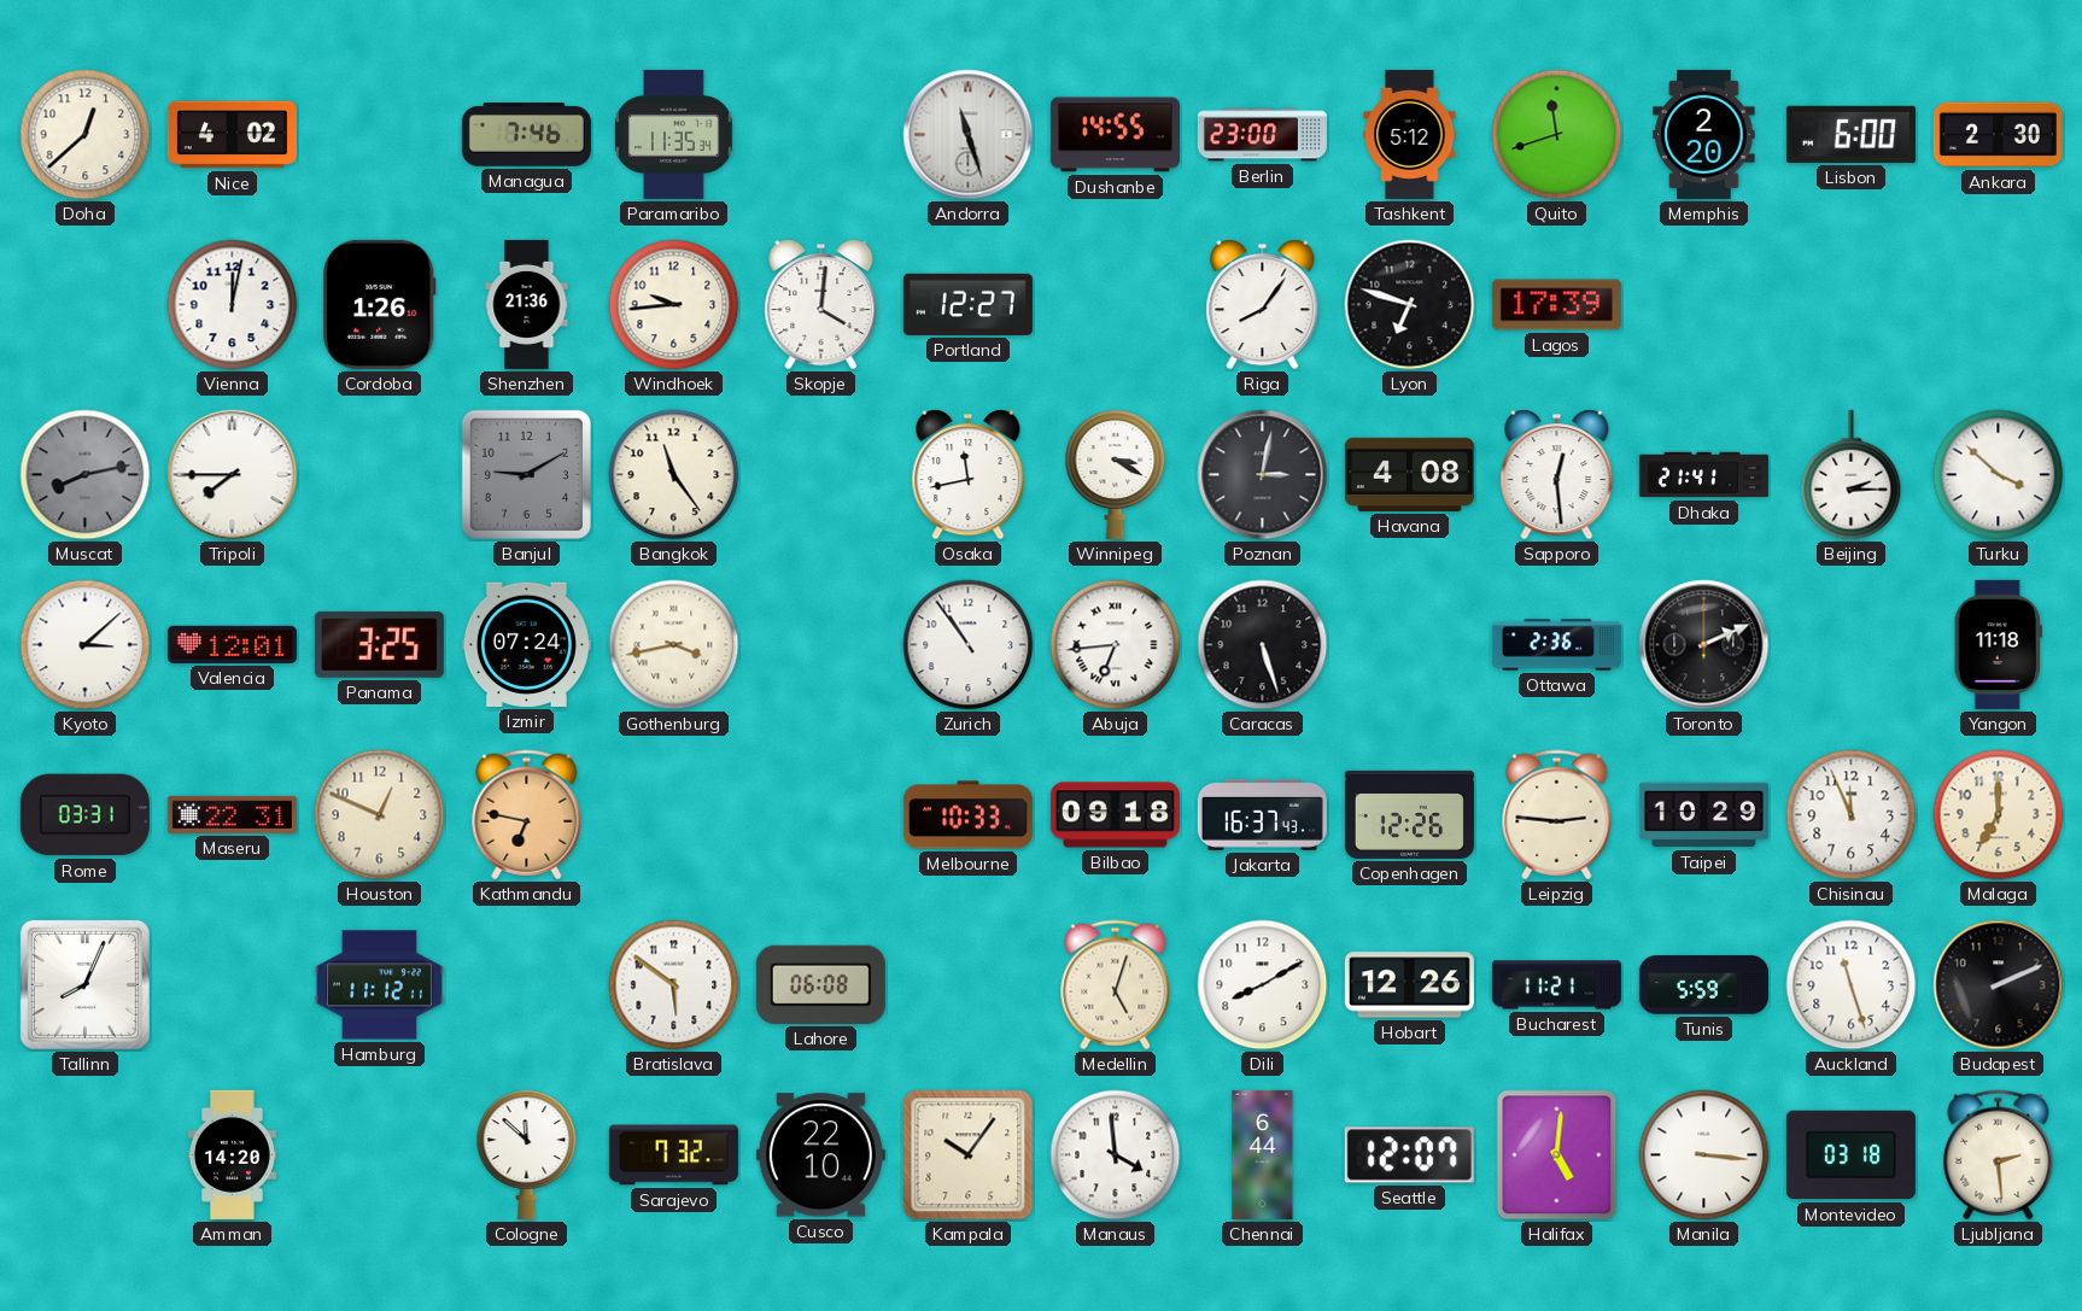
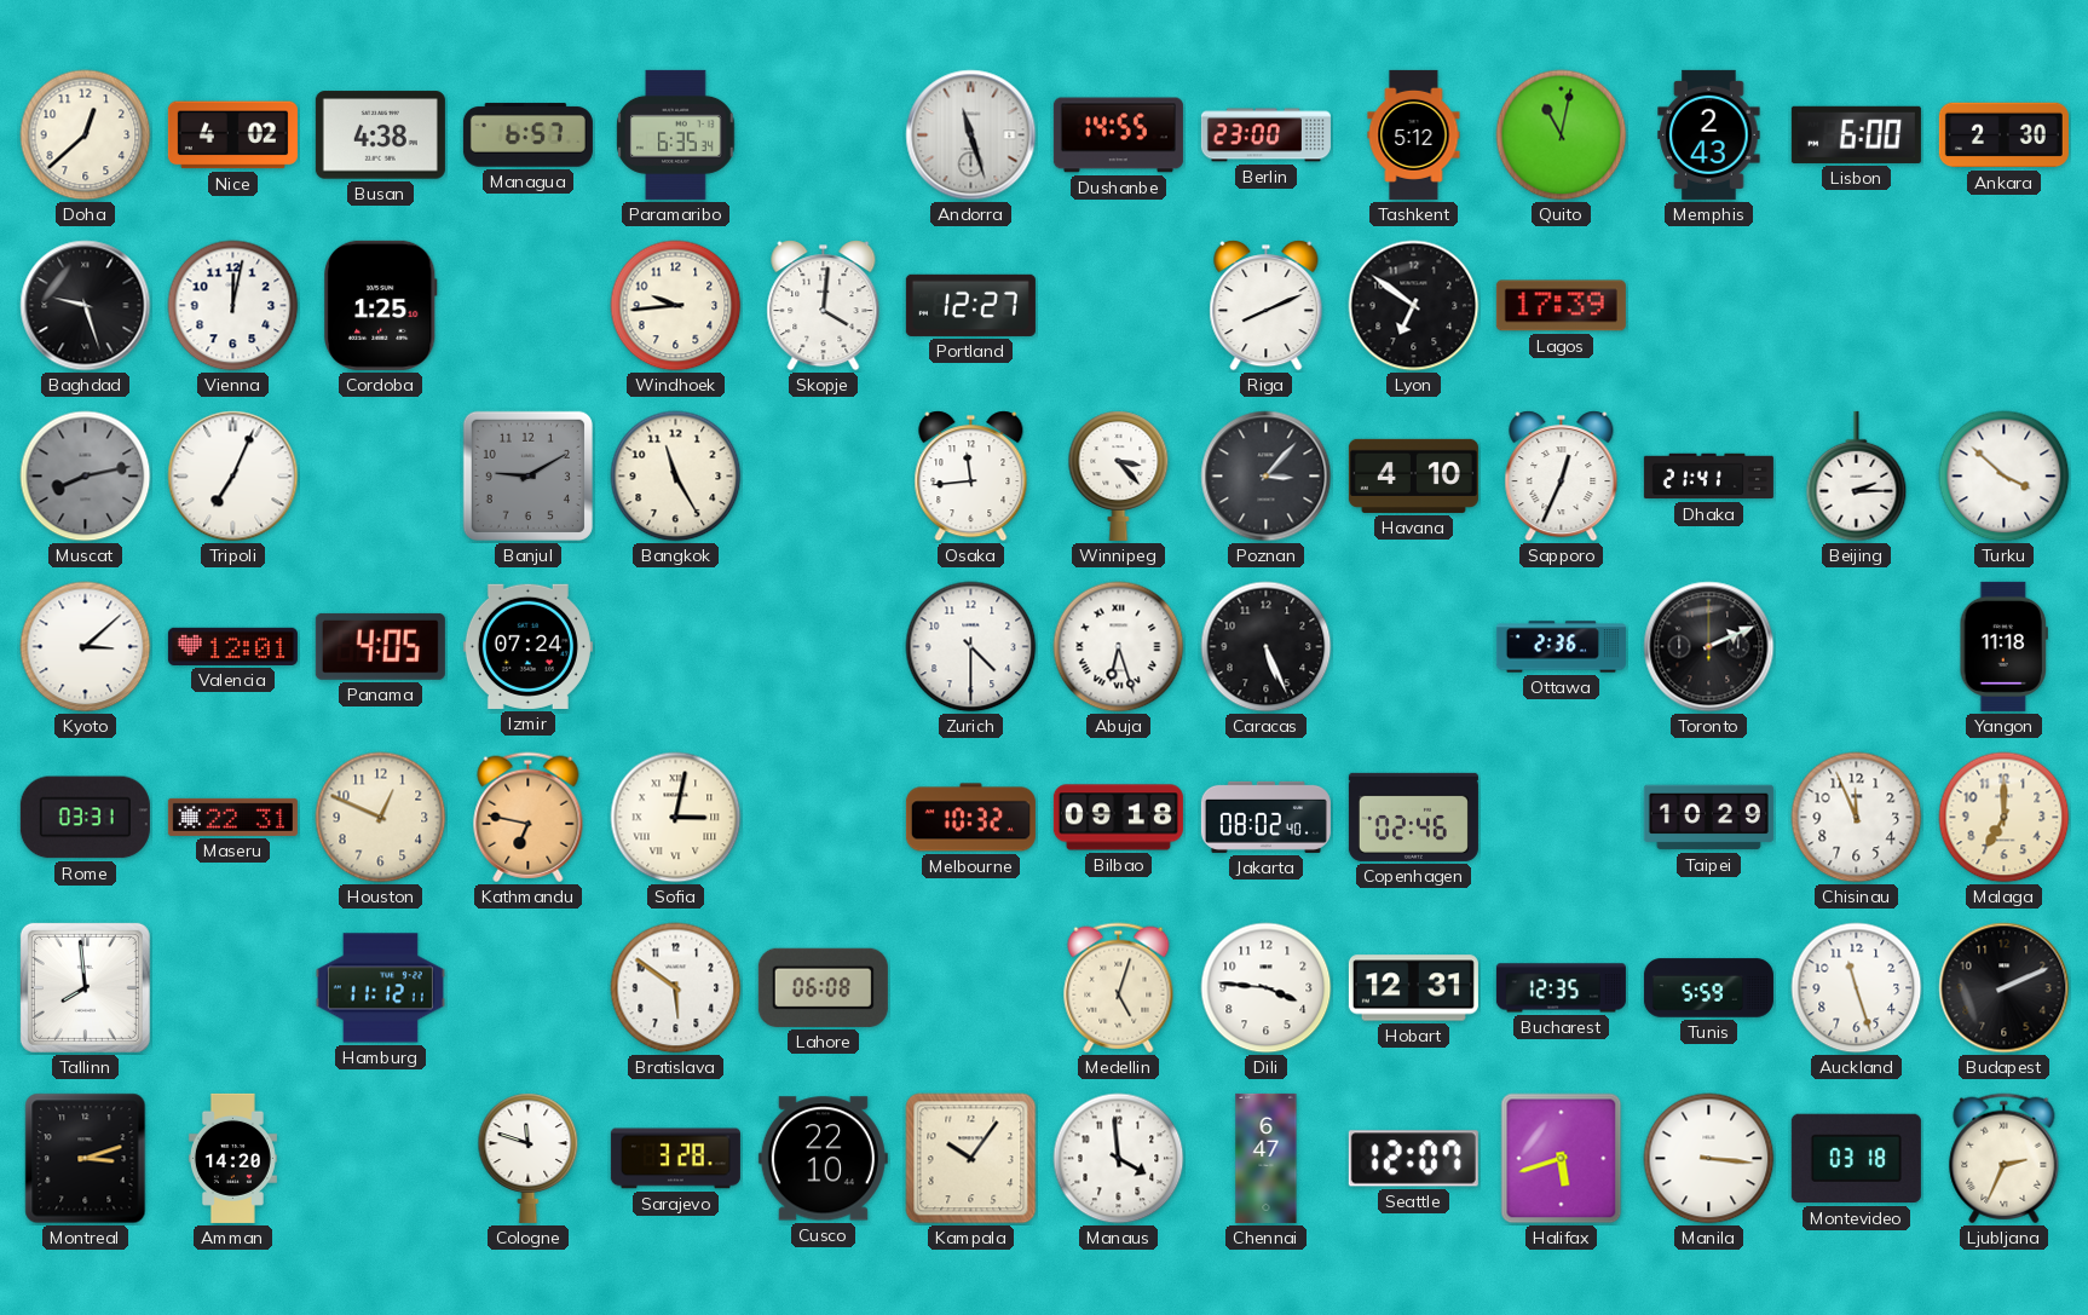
Busan: none -> 4:38 (380, 135)
Managua: 7:46 -> 6:57 (527, 135)
Paramaribo: 11:35 -> 6:35 (676, 134)
Quito: 11:42 -> 11:02 (1562, 135)
Memphis: 2:20 -> 2:43 (1709, 134)
Baghdad: none -> 9:27 (86, 306)
Cordoba: 1:26 -> 1:25 (381, 305)
Shenzhen: 21:36 -> none (527, 304)
Riga: 8:06 -> 8:11 (1267, 306)
Lyon: 6:48 -> 6:51 (1414, 306)
Tripoli: 7:45 -> 7:04 (233, 477)
Bangkok: 11:24 -> 11:25 (676, 477)
Osaka: 11:43 -> 11:44 (971, 477)
Winnipeg: 3:20 -> 3:23 (1119, 475)
Poznan: 3:02 -> 3:07 (1267, 477)
Havana: 4:08 -> 4:10 (1413, 475)
Sapporo: 12:29 -> 12:34 (1562, 477)
Panama: 3:25 -> 4:05 (380, 646)
Gothenburg: 3:43 -> none (674, 645)
Zurich: 10:54 -> 4:30 (971, 647)
Abuja: 6:44 -> 6:27 (1119, 647)
Caracas: 5:27 -> 5:26 (1267, 647)
Sofia: none -> 3:02 (676, 818)
Melbourne: 10:33 -> 10:32 (970, 818)
Jakarta: 16:37 -> 08:02 (1265, 817)
Copenhagen: 12:26 -> 02:46 (1413, 817)
Leipzig: 2:46 -> none (1557, 815)
Tallinn: 8:04 -> 7:59 (85, 987)
Dili: 8:10 -> 3:46 (1267, 988)
Hobart: 12:26 -> 12:31 (1413, 988)
Bucharest: 11:21 -> 12:35 (1561, 988)
Montreal: none -> 3:12 (86, 1159)
Cologne: 11:52 -> 11:48 (529, 1158)
Sarajevo: 7:32 -> 3:28 (675, 1159)
Chennai: 6:44 -> 6:47 (1267, 1158)
Halifax: 5:01 -> 5:42 (1562, 1159)
Ljubljana: 2:29 -> 2:34 (2005, 1159)
